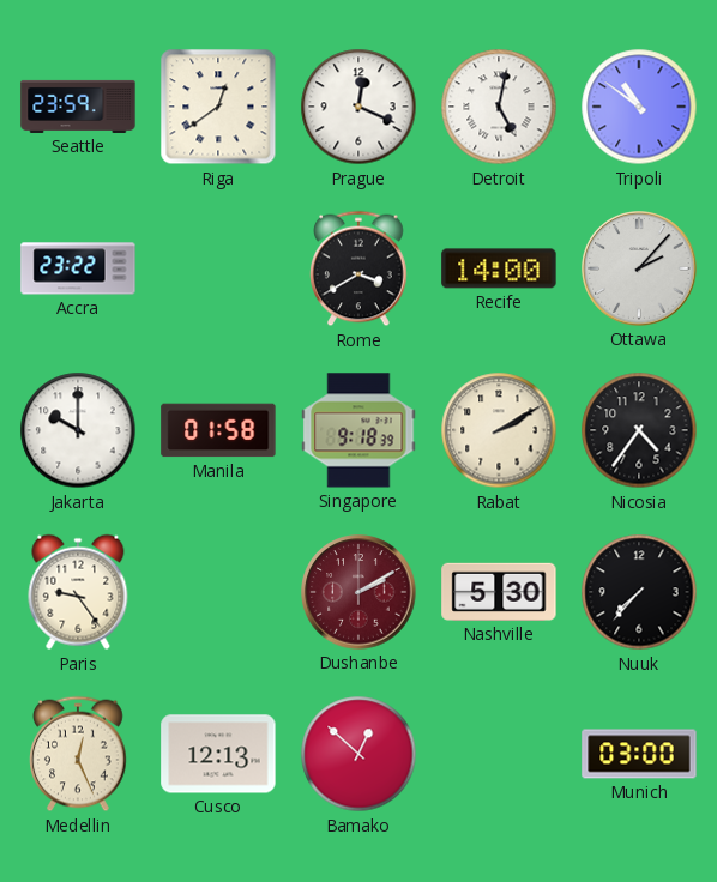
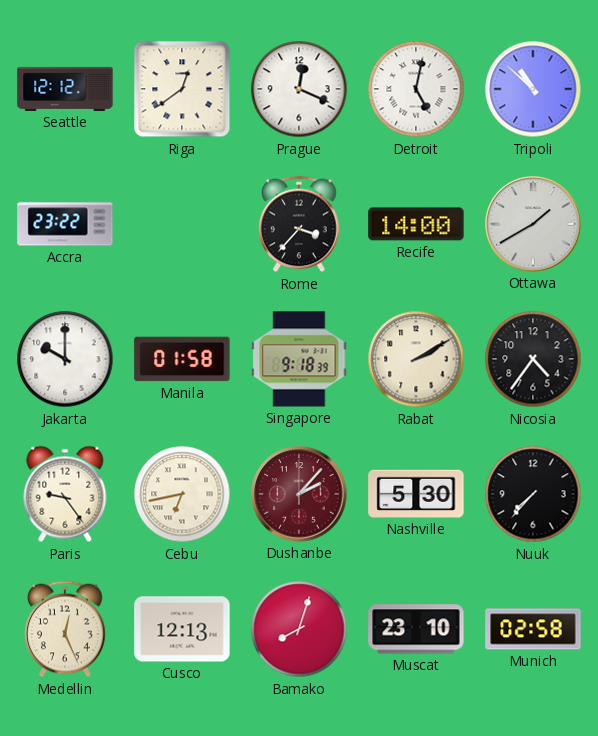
Seattle: 23:59 -> 12:12 (65, 89)
Tripoli: 10:51 -> 10:52 (533, 89)
Rome: 3:40 -> 3:37 (299, 224)
Ottawa: 2:07 -> 1:40 (533, 224)
Cebu: none -> 6:43 (182, 494)
Dushanbe: 2:10 -> 2:07 (299, 494)
Bamako: 12:52 -> 8:03 (299, 629)
Muscat: none -> 23:10 (416, 629)
Munich: 03:00 -> 02:58 (533, 629)
